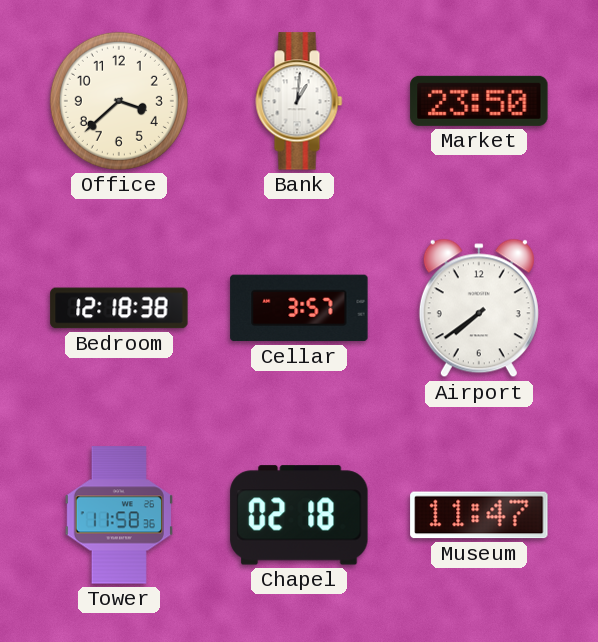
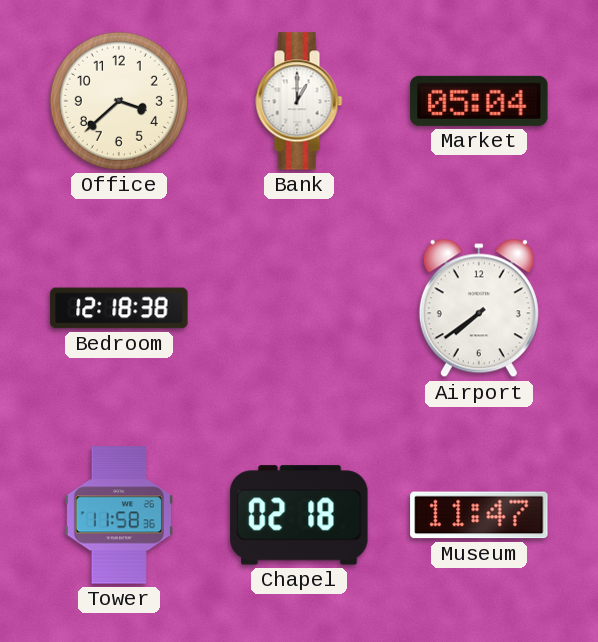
Bank: 1:01 -> 1:00 (299, 101)
Market: 23:50 -> 05:04 (479, 101)
Cellar: 3:57 -> none (299, 308)
